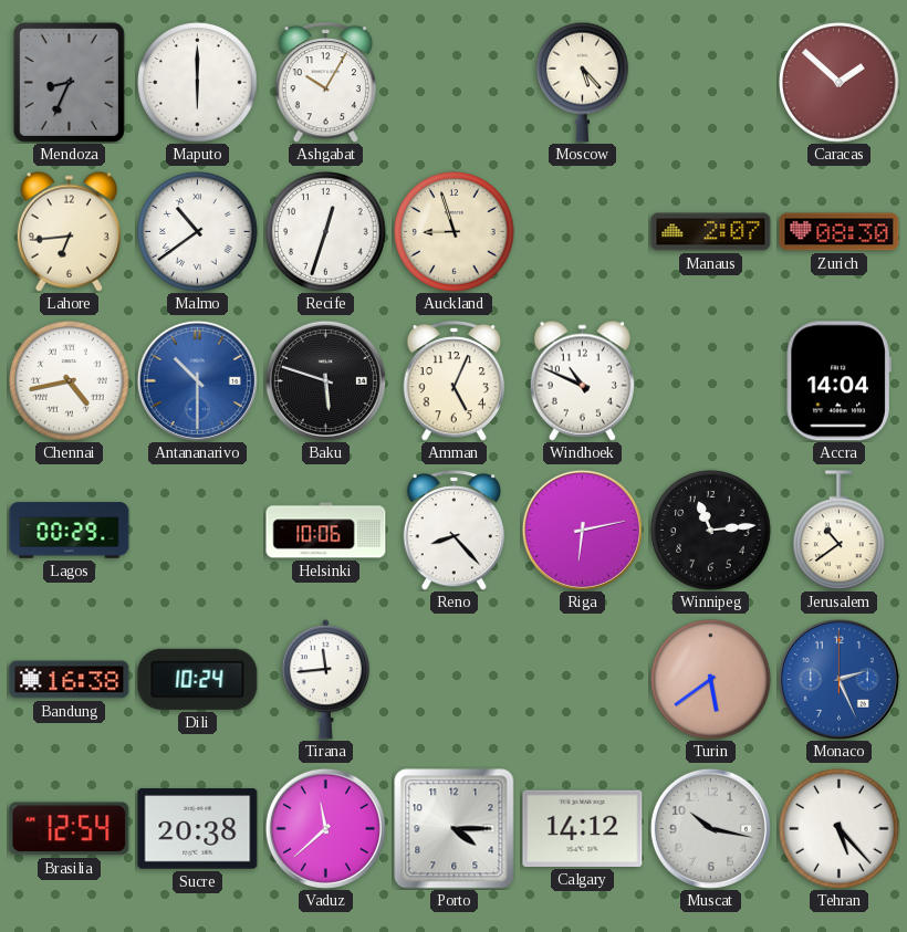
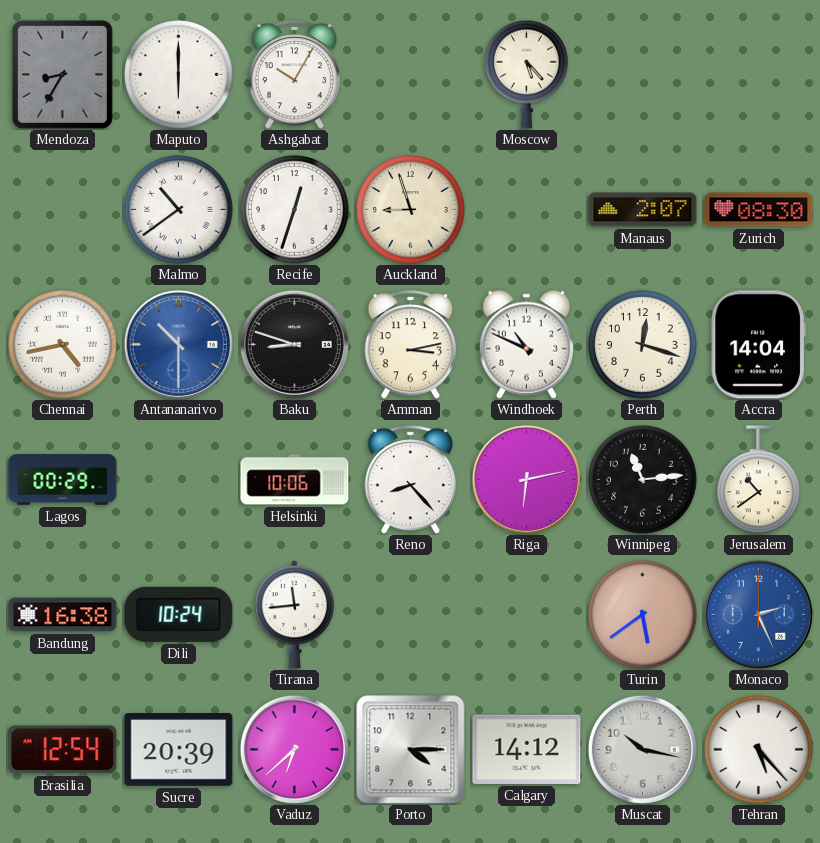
Mendoza: 8:34 -> 8:35 (62, 74)
Caracas: 1:52 -> none (840, 83)
Lahore: 6:44 -> none (69, 231)
Baku: 5:48 -> 8:48 (294, 344)
Amman: 5:04 -> 3:13 (411, 345)
Perth: none -> 12:18 (643, 345)
Sucre: 20:38 -> 20:39 (179, 750)
Vaduz: 11:38 -> 6:38 (294, 749)
